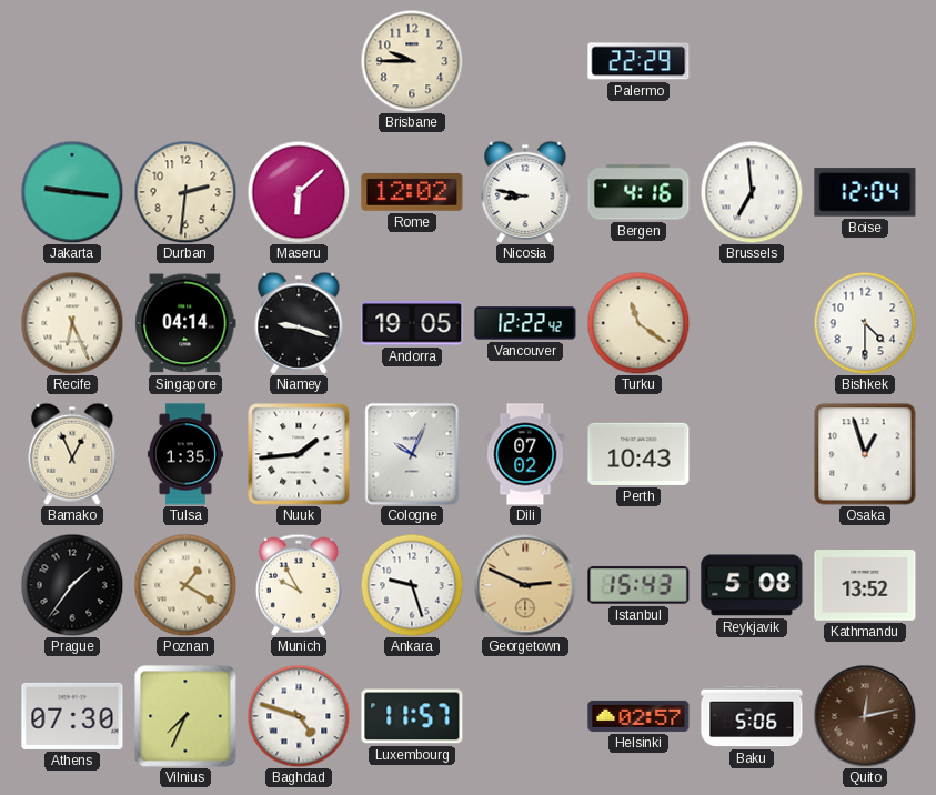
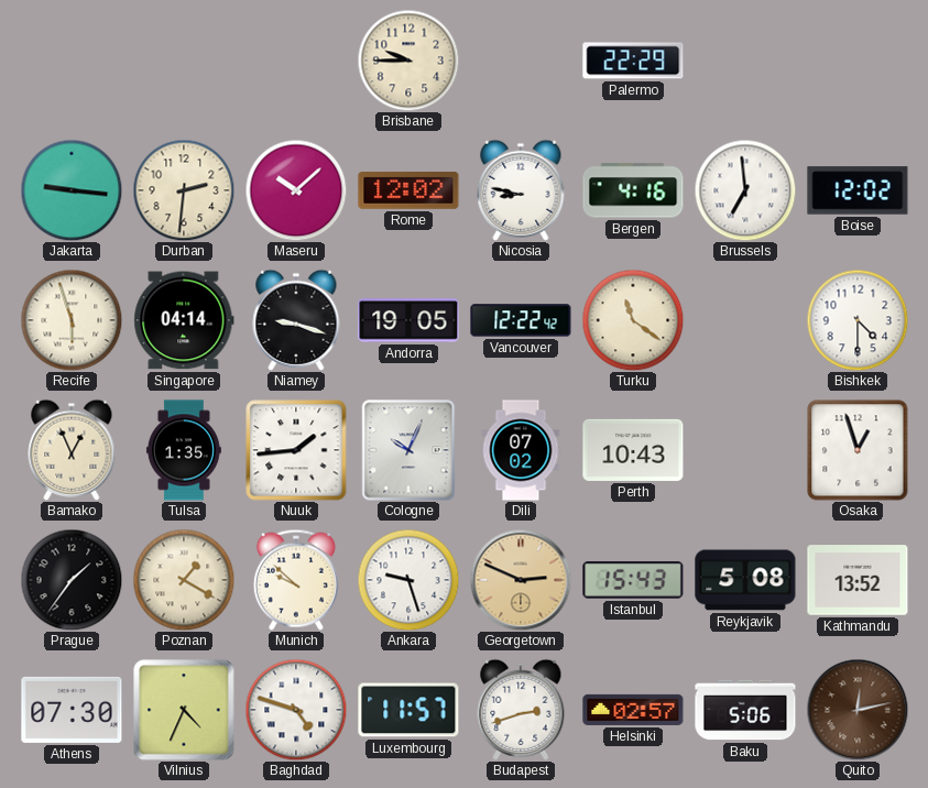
Maseru: 6:08 -> 10:08 (296, 190)
Boise: 12:04 -> 12:02 (858, 190)
Recife: 6:26 -> 5:57 (72, 320)
Munich: 9:55 -> 9:52 (296, 580)
Vilnius: 7:34 -> 4:34 (184, 710)
Budapest: none -> 2:42 (521, 710)
